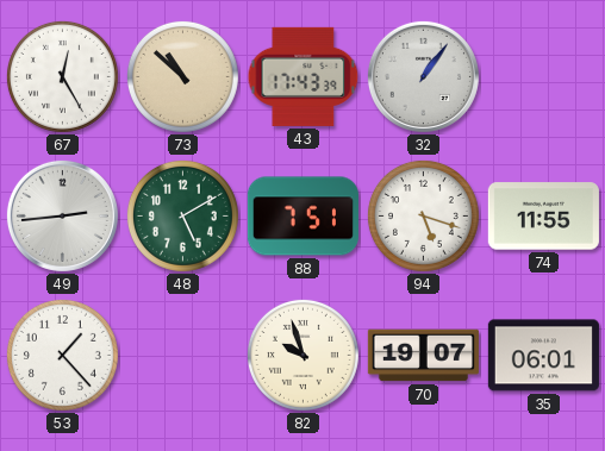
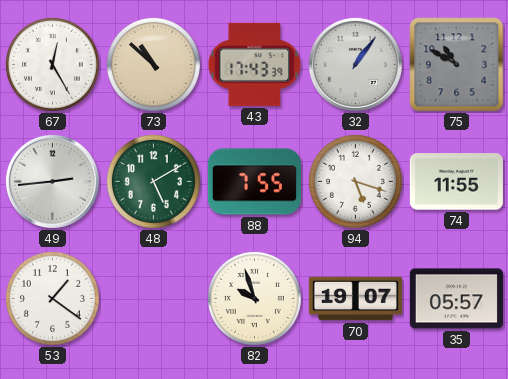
75: none -> 10:50 (457, 65)
88: 7:51 -> 7:55 (254, 182)
53: 1:23 -> 1:21 (52, 298)
35: 06:01 -> 05:57 (456, 299)
